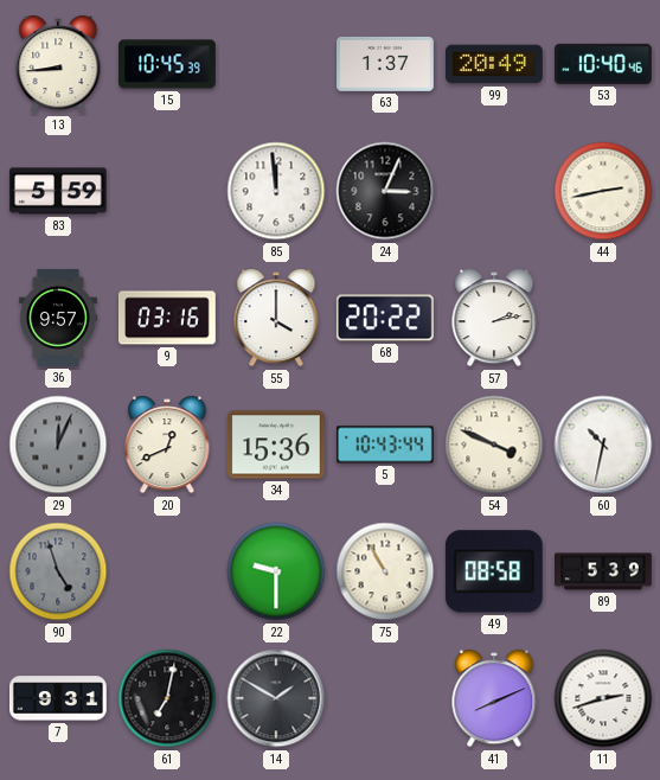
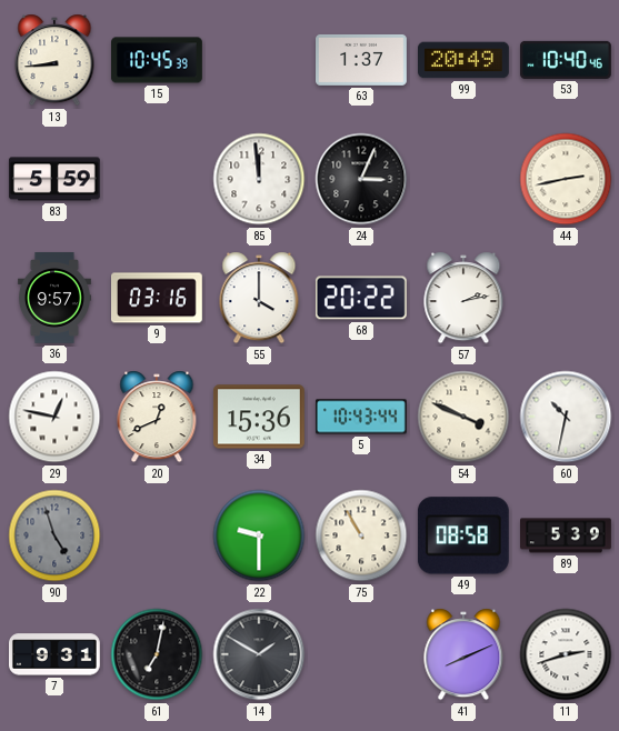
29: 12:04 -> 12:47 (54, 417)
29 dial: grey -> white (54, 417)
